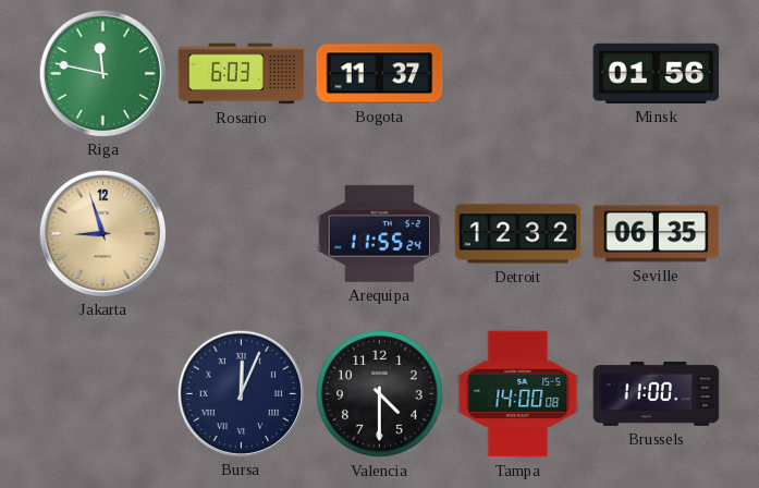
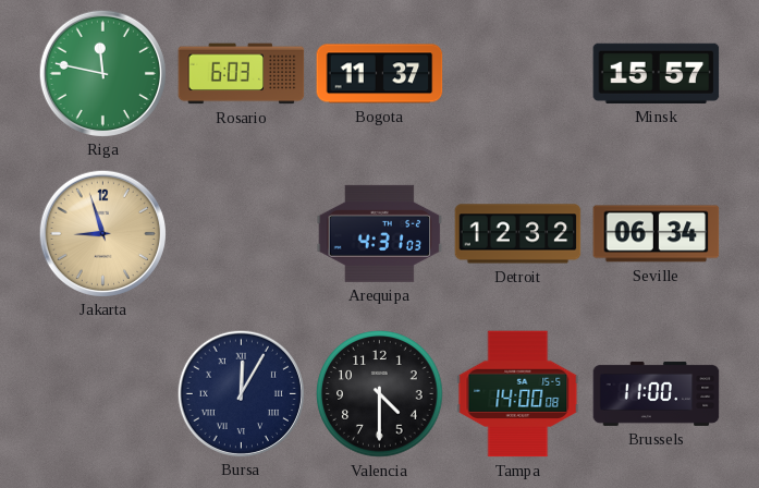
Minsk: 01:56 -> 15:57 (657, 73)
Arequipa: 11:55 -> 4:31 (380, 233)
Seville: 06:35 -> 06:34 (657, 234)
Bursa: 12:04 -> 12:05 (241, 393)
